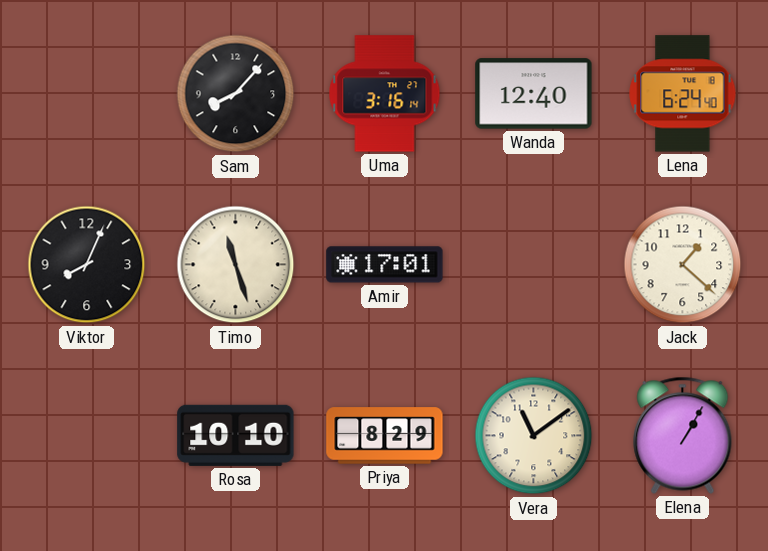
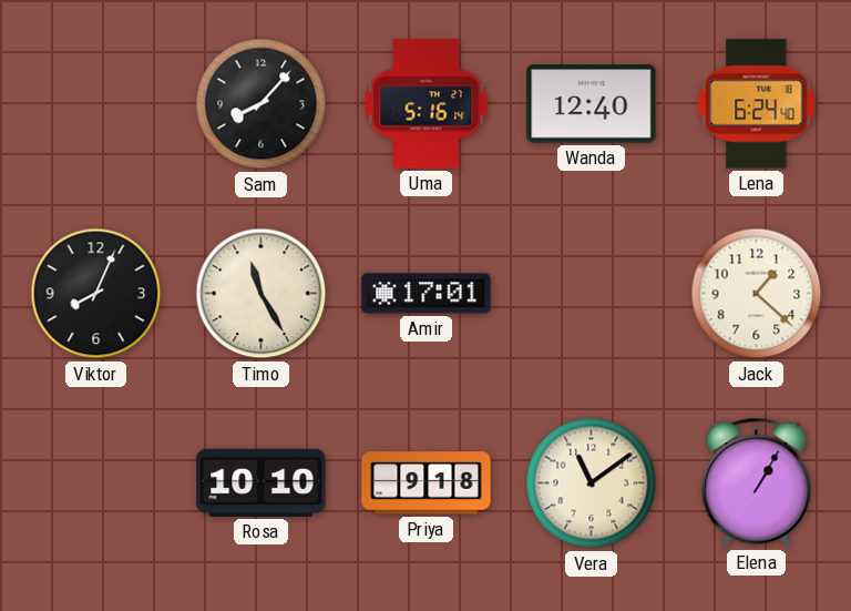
Uma: 3:16 -> 5:16 (427, 104)
Timo: 11:27 -> 11:25 (262, 294)
Priya: 8:29 -> 9:18 (427, 483)
